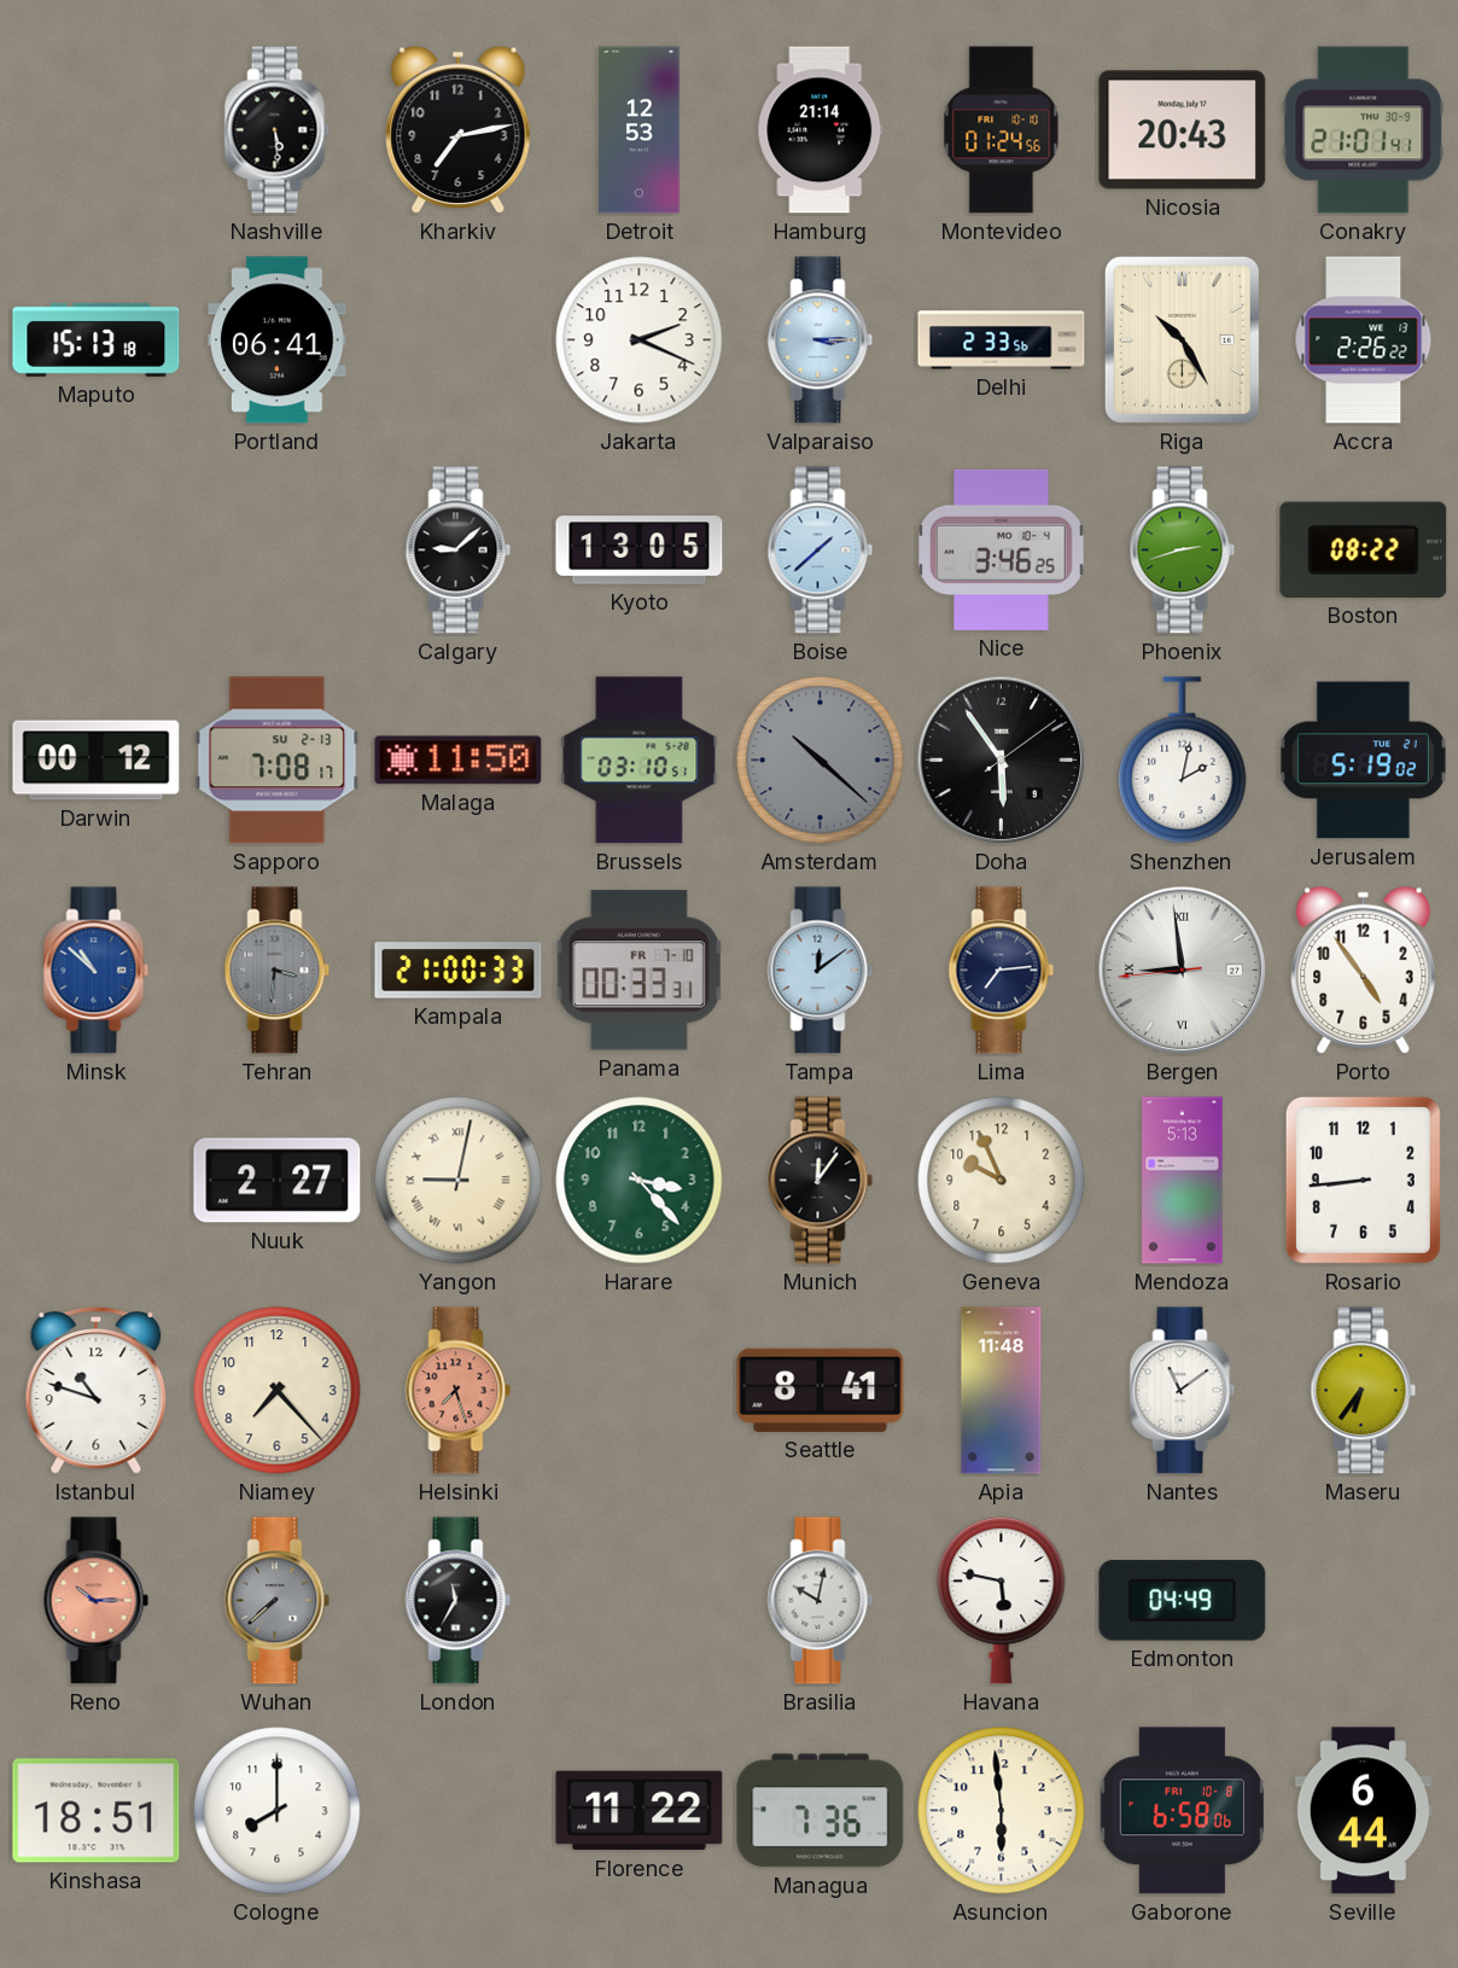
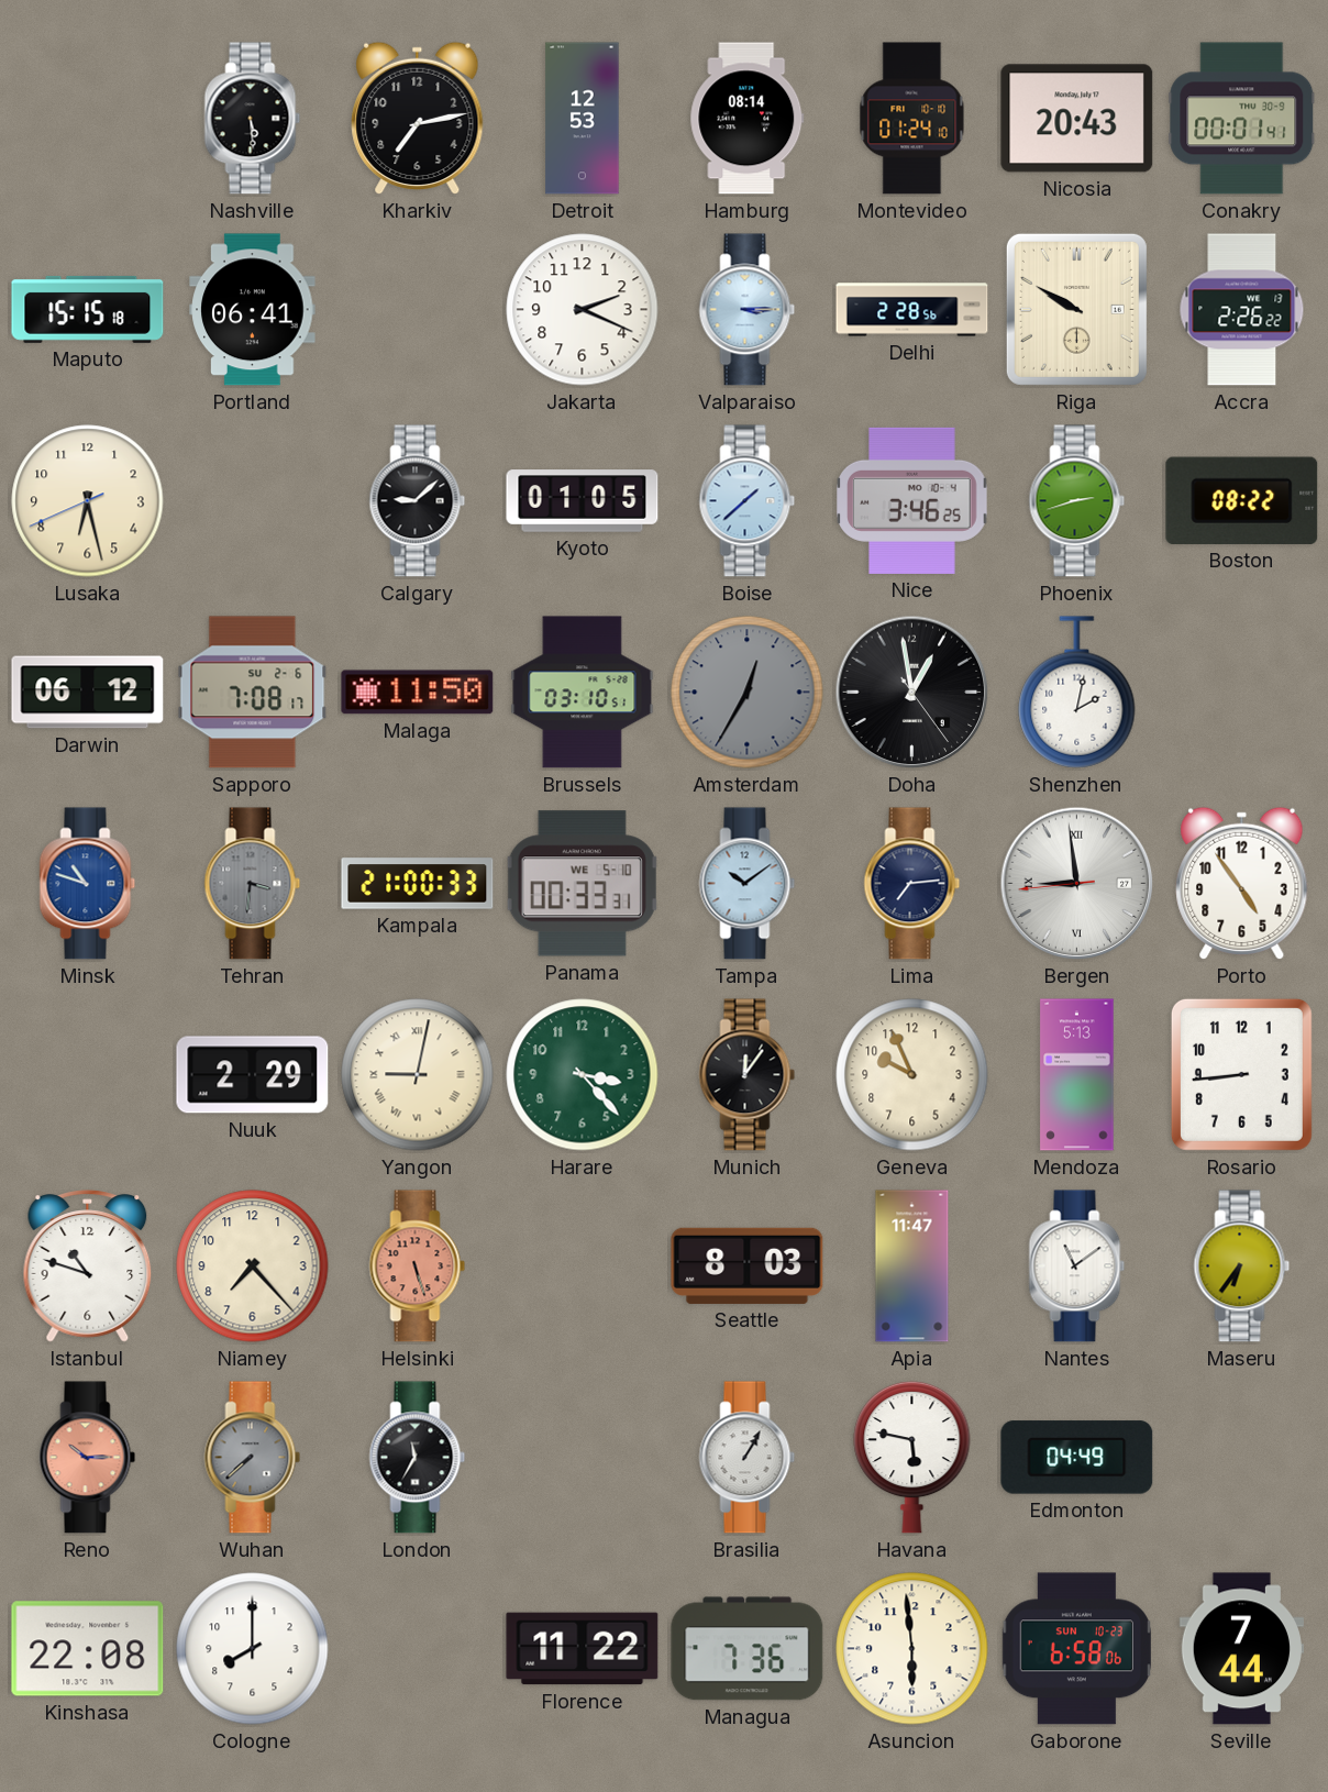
Hamburg: 21:14 -> 08:14 (748, 119)
Montevideo: 01:24:56 -> 01:24:10 (912, 119)
Conakry: 21:01 -> 00:01 (1242, 119)
Maputo: 15:13 -> 15:15 (88, 309)
Delhi: 2:33 -> 2:28 (912, 310)
Riga: 10:25 -> 9:50 (1076, 309)
Lusaka: none -> 6:27 (88, 501)
Kyoto: 13:05 -> 01:05 (583, 501)
Darwin: 00:12 -> 06:12 (88, 693)
Sapporo date: SU 2-13 -> SU 2-6 (253, 693)
Amsterdam: 10:22 -> 12:35 (748, 693)
Doha: 5:54 -> 12:58 (912, 693)
Jerusalem: 5:19 -> none (1363, 761)
Minsk: 10:52 -> 10:48 (88, 884)
Panama date: FR 7-10 -> WE 5-10 (582, 884)
Tampa: 12:09 -> 10:09 (748, 884)
Nuuk: 2:27 -> 2:29 (253, 1075)
Helsinki: 7:27 -> 5:27 (418, 1266)
Seattle: 8:41 -> 8:03 (748, 1265)
Apia: 11:48 -> 11:47 (912, 1266)
Brasilia: 10:02 -> 1:05 (748, 1458)
Kinshasa: 18:51 -> 22:08 (88, 1649)
Gaborone date: FRI 10-8 -> SUN 10-23 (1076, 1649)
Seville: 6:44 -> 7:44 (1241, 1649)
